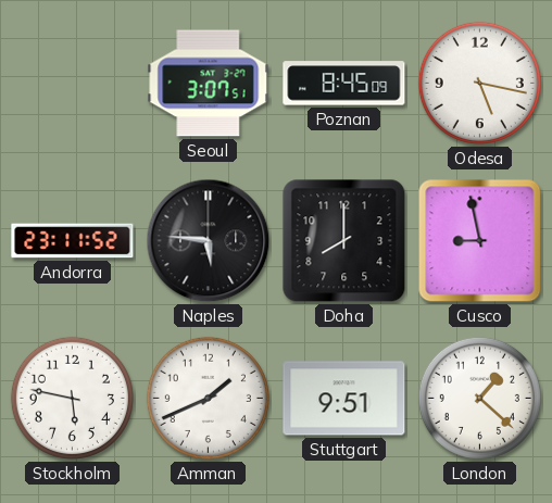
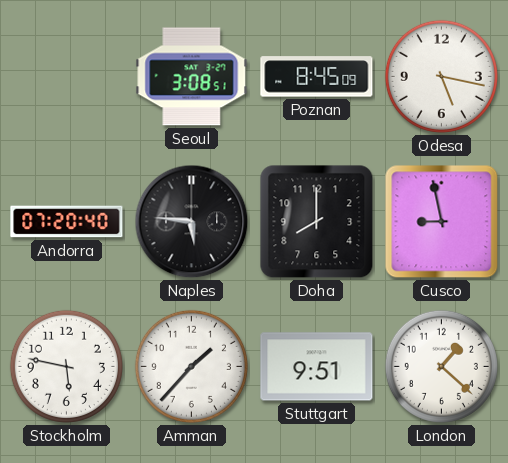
Seoul: 3:07 -> 3:08 (192, 77)
Andorra: 23:11 -> 07:20 (67, 222)
Amman: 1:41 -> 1:37 (191, 366)
